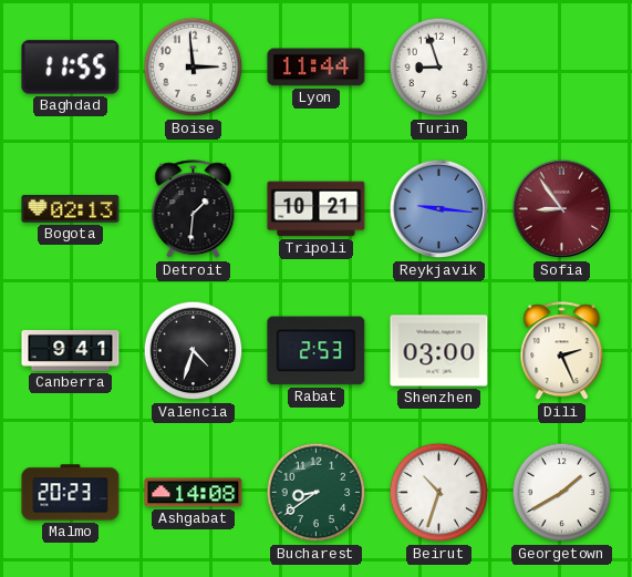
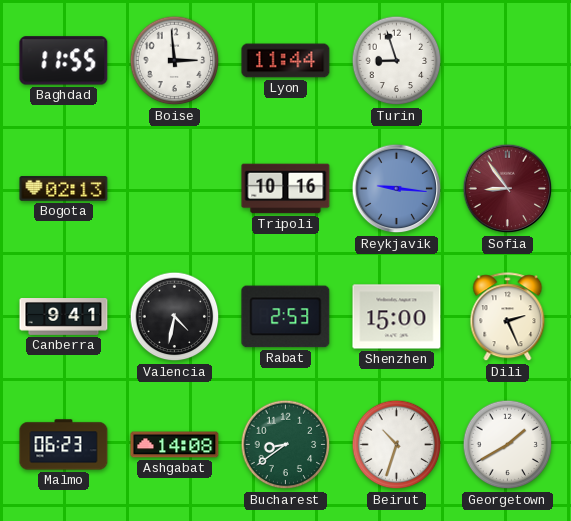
Detroit: 1:31 -> none (194, 209)
Tripoli: 10:21 -> 10:16 (286, 189)
Valencia: 4:33 -> 4:32 (175, 317)
Shenzhen: 03:00 -> 15:00 (397, 317)
Malmo: 20:23 -> 06:23 (64, 445)
